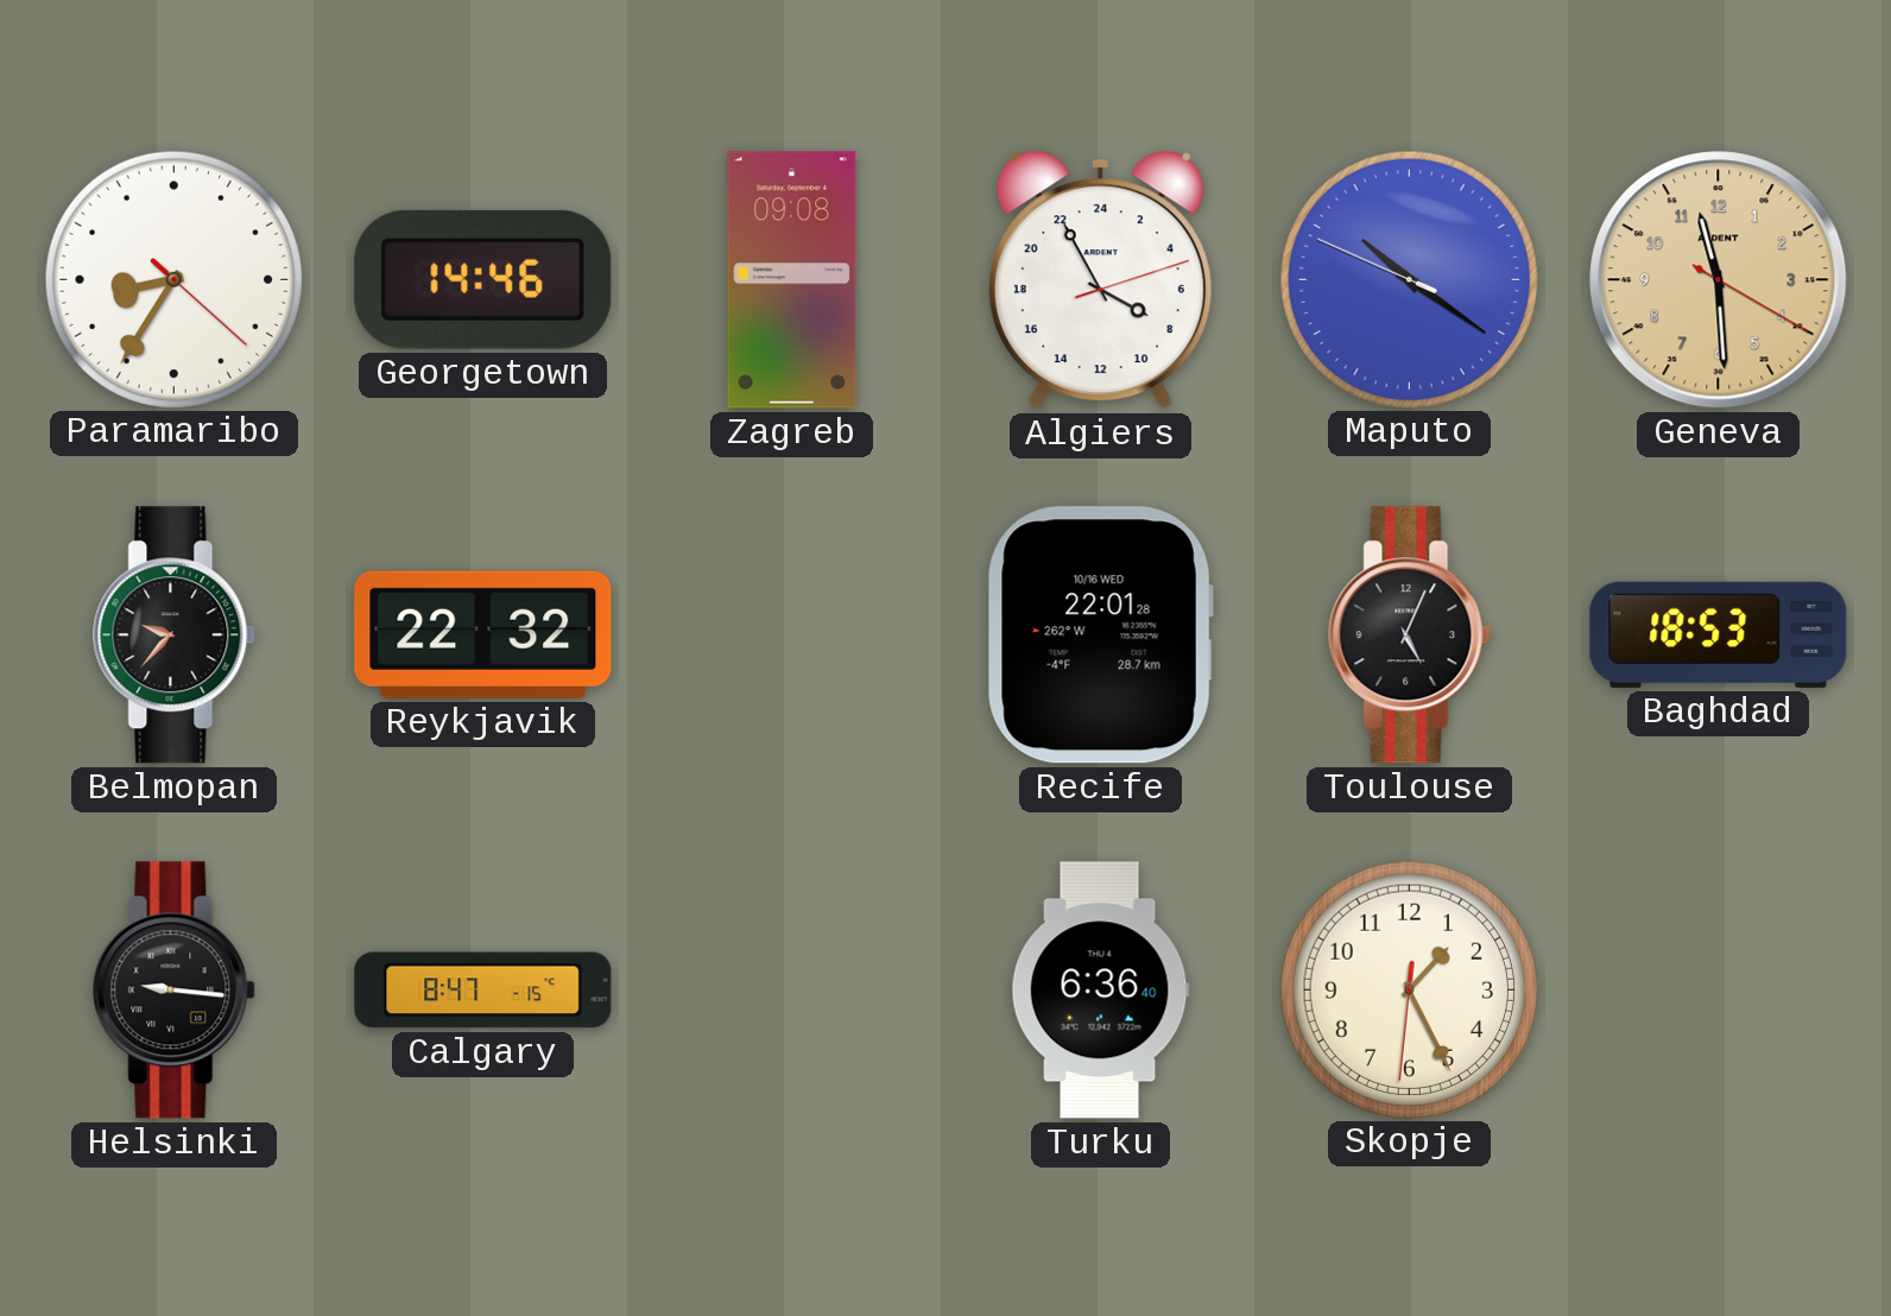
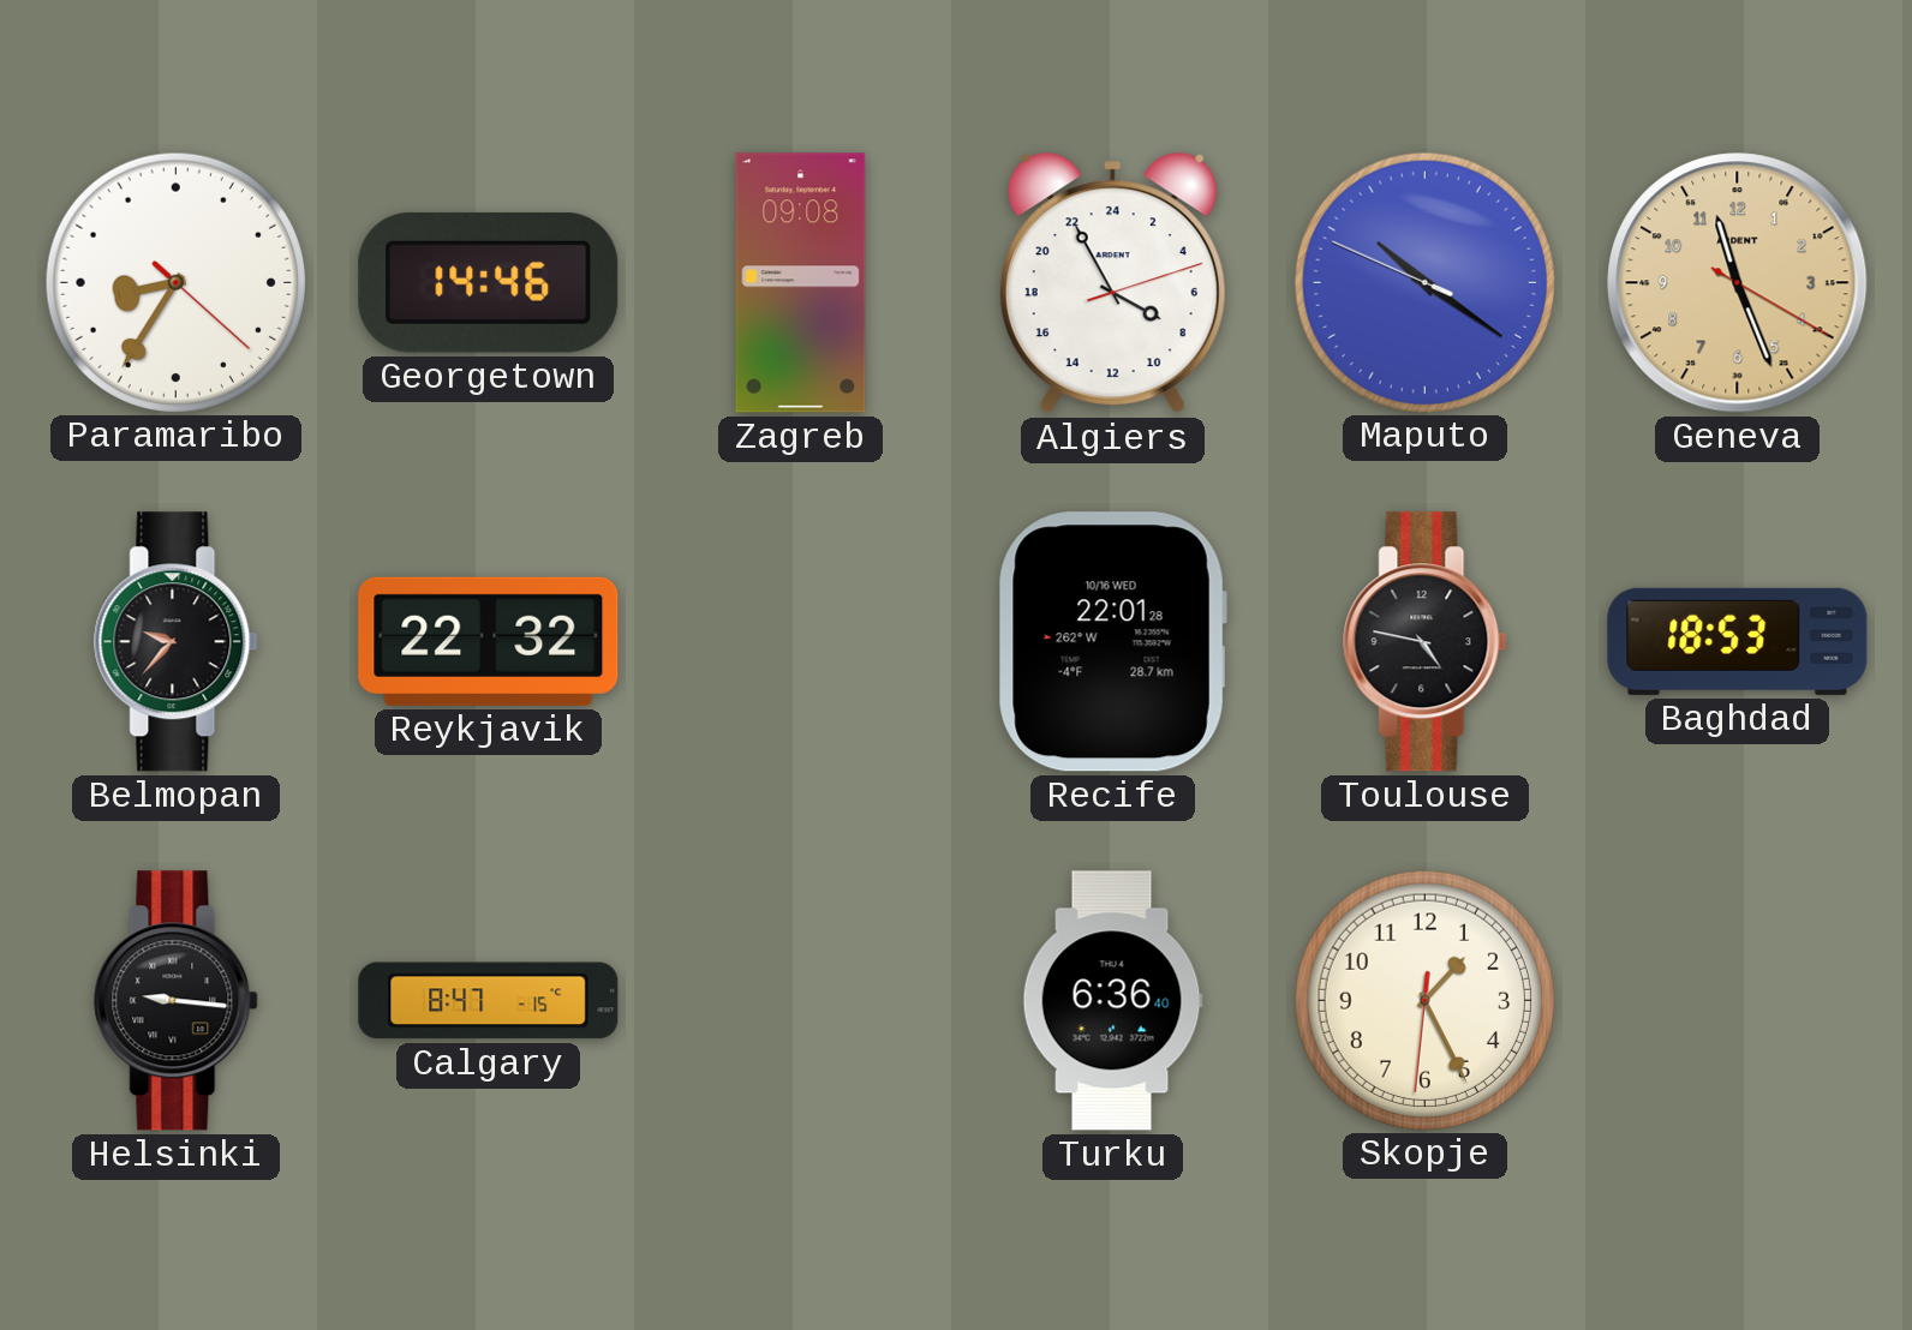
Geneva: 11:29 -> 11:26 (1738, 283)
Toulouse: 5:04 -> 4:47 (1426, 642)
